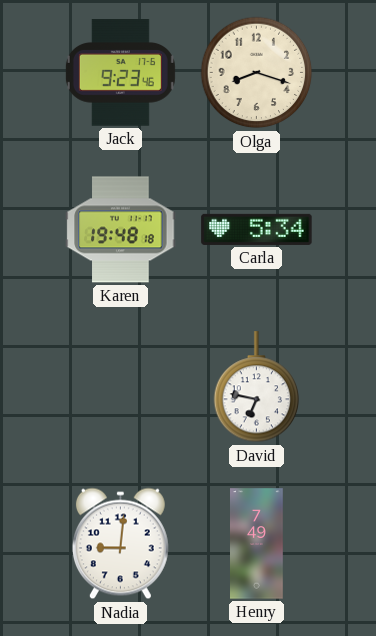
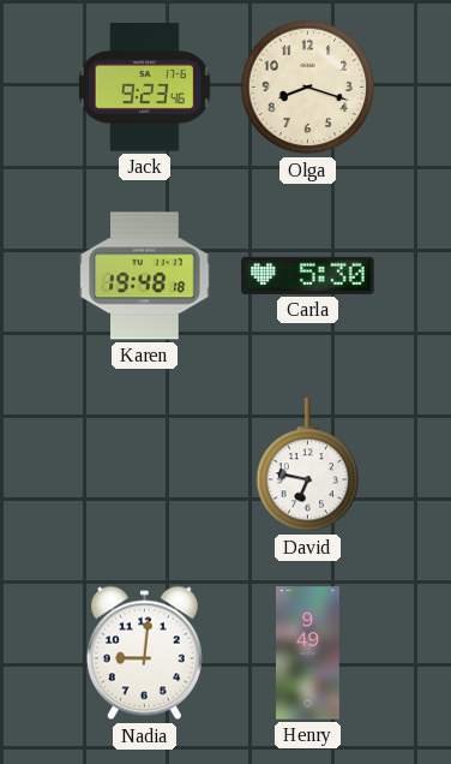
Carla: 5:34 -> 5:30 (308, 275)
Henry: 7:49 -> 9:49 (308, 653)
